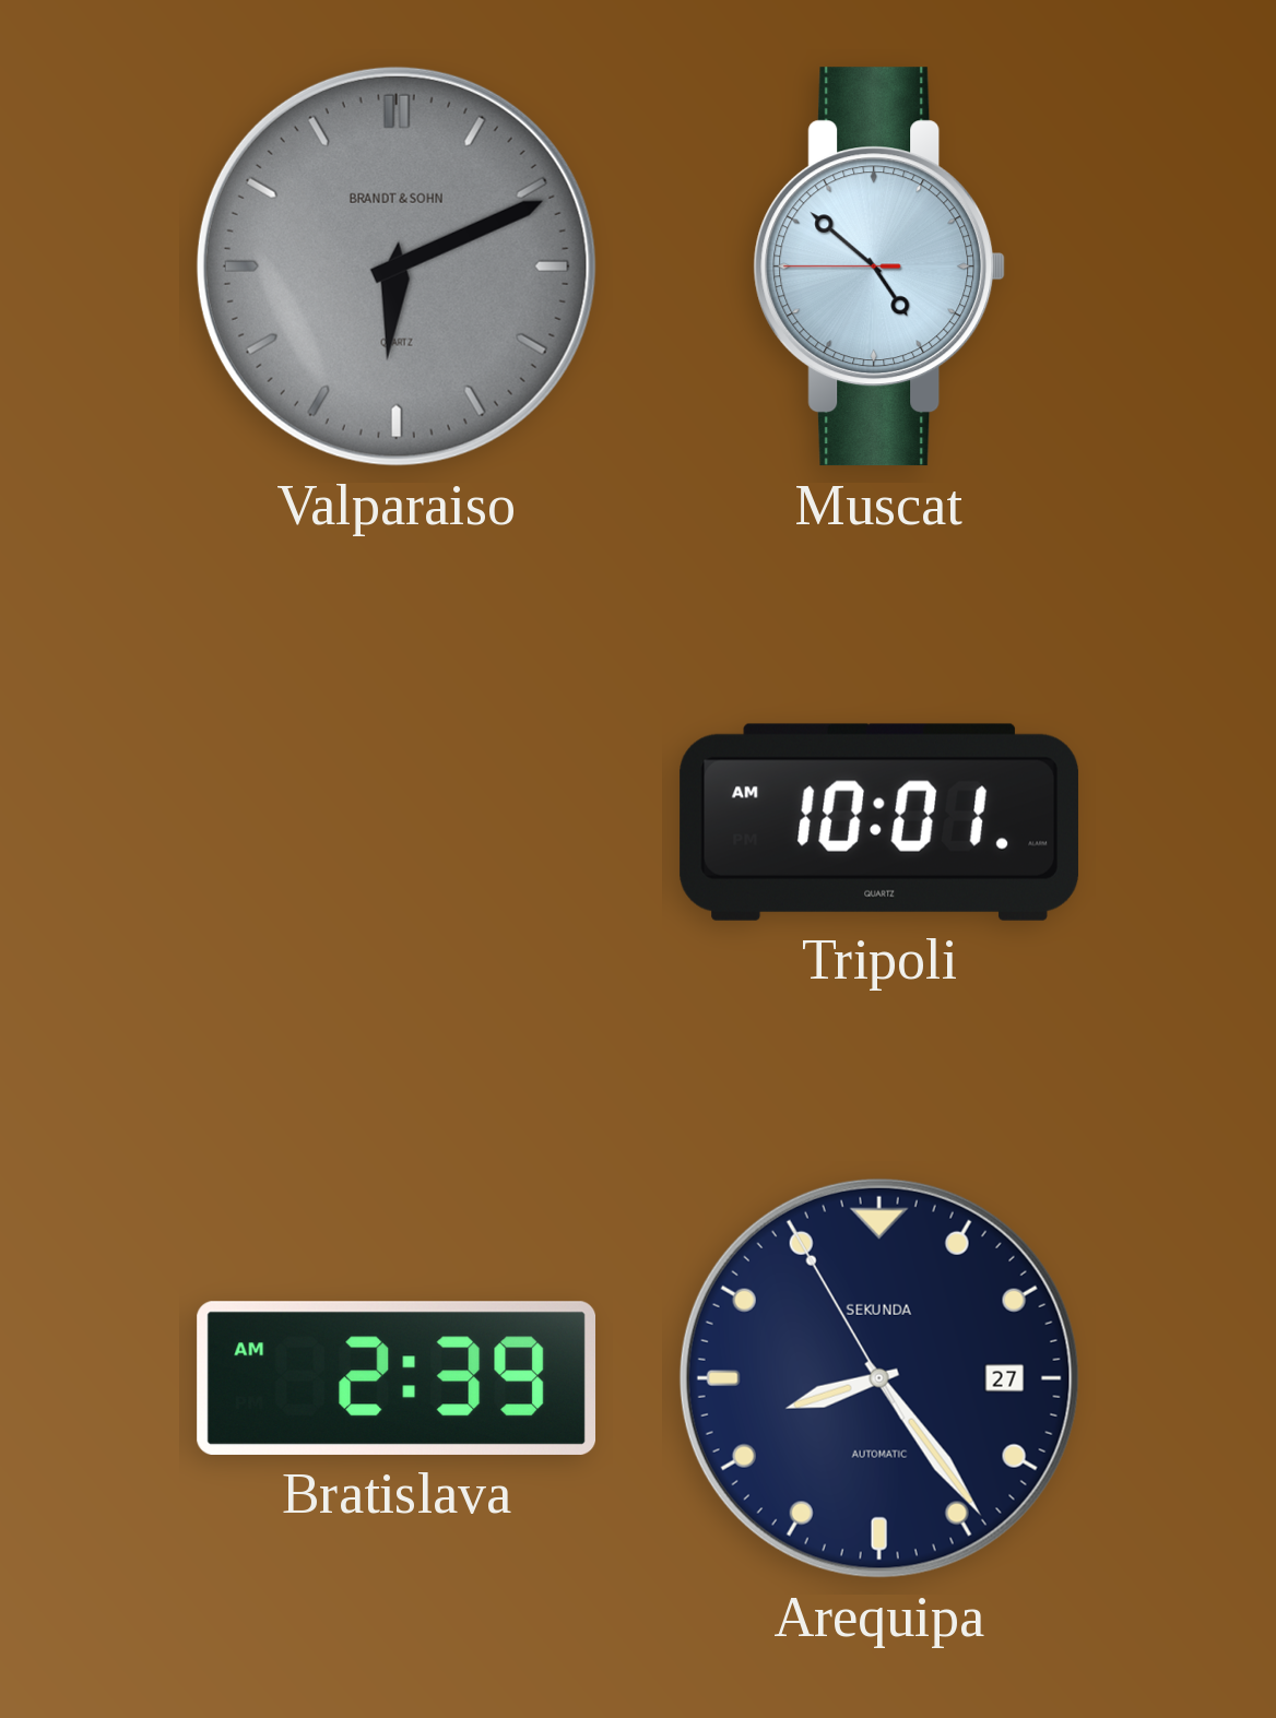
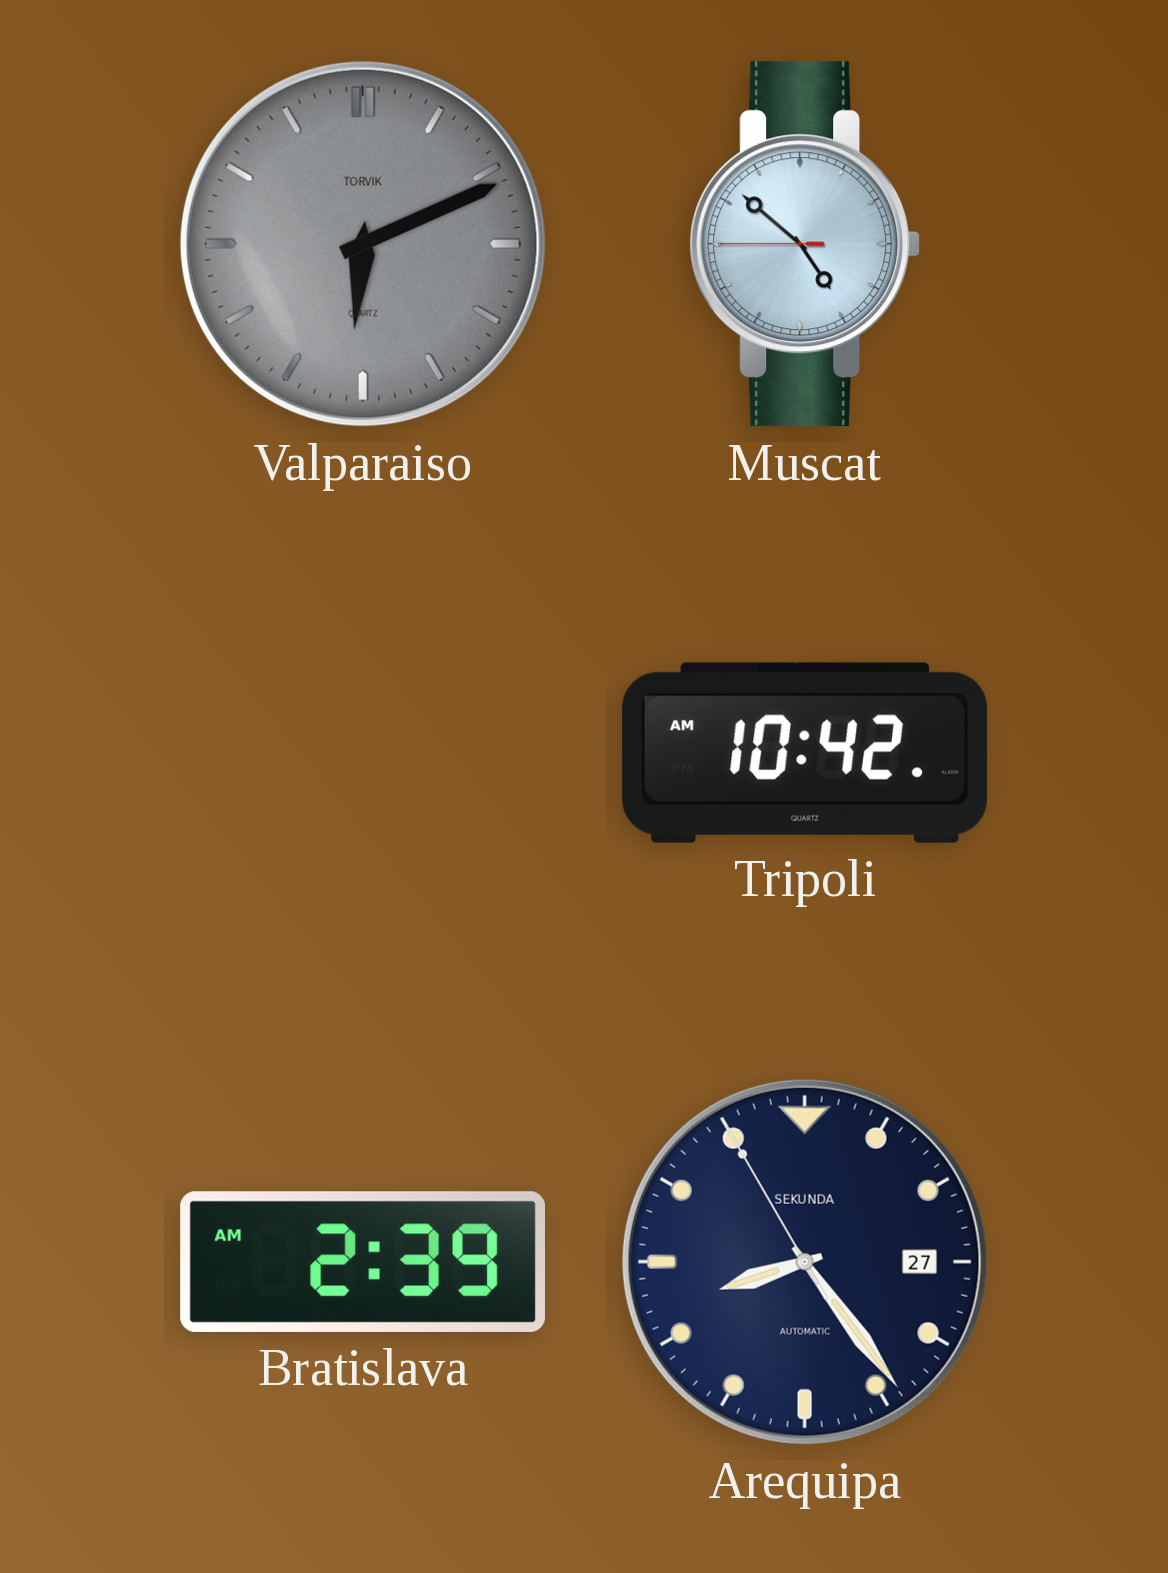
Valparaiso brand: BRANDT & SOHN -> TORVIK (363, 244)
Tripoli: 10:01 -> 10:42 (805, 753)
